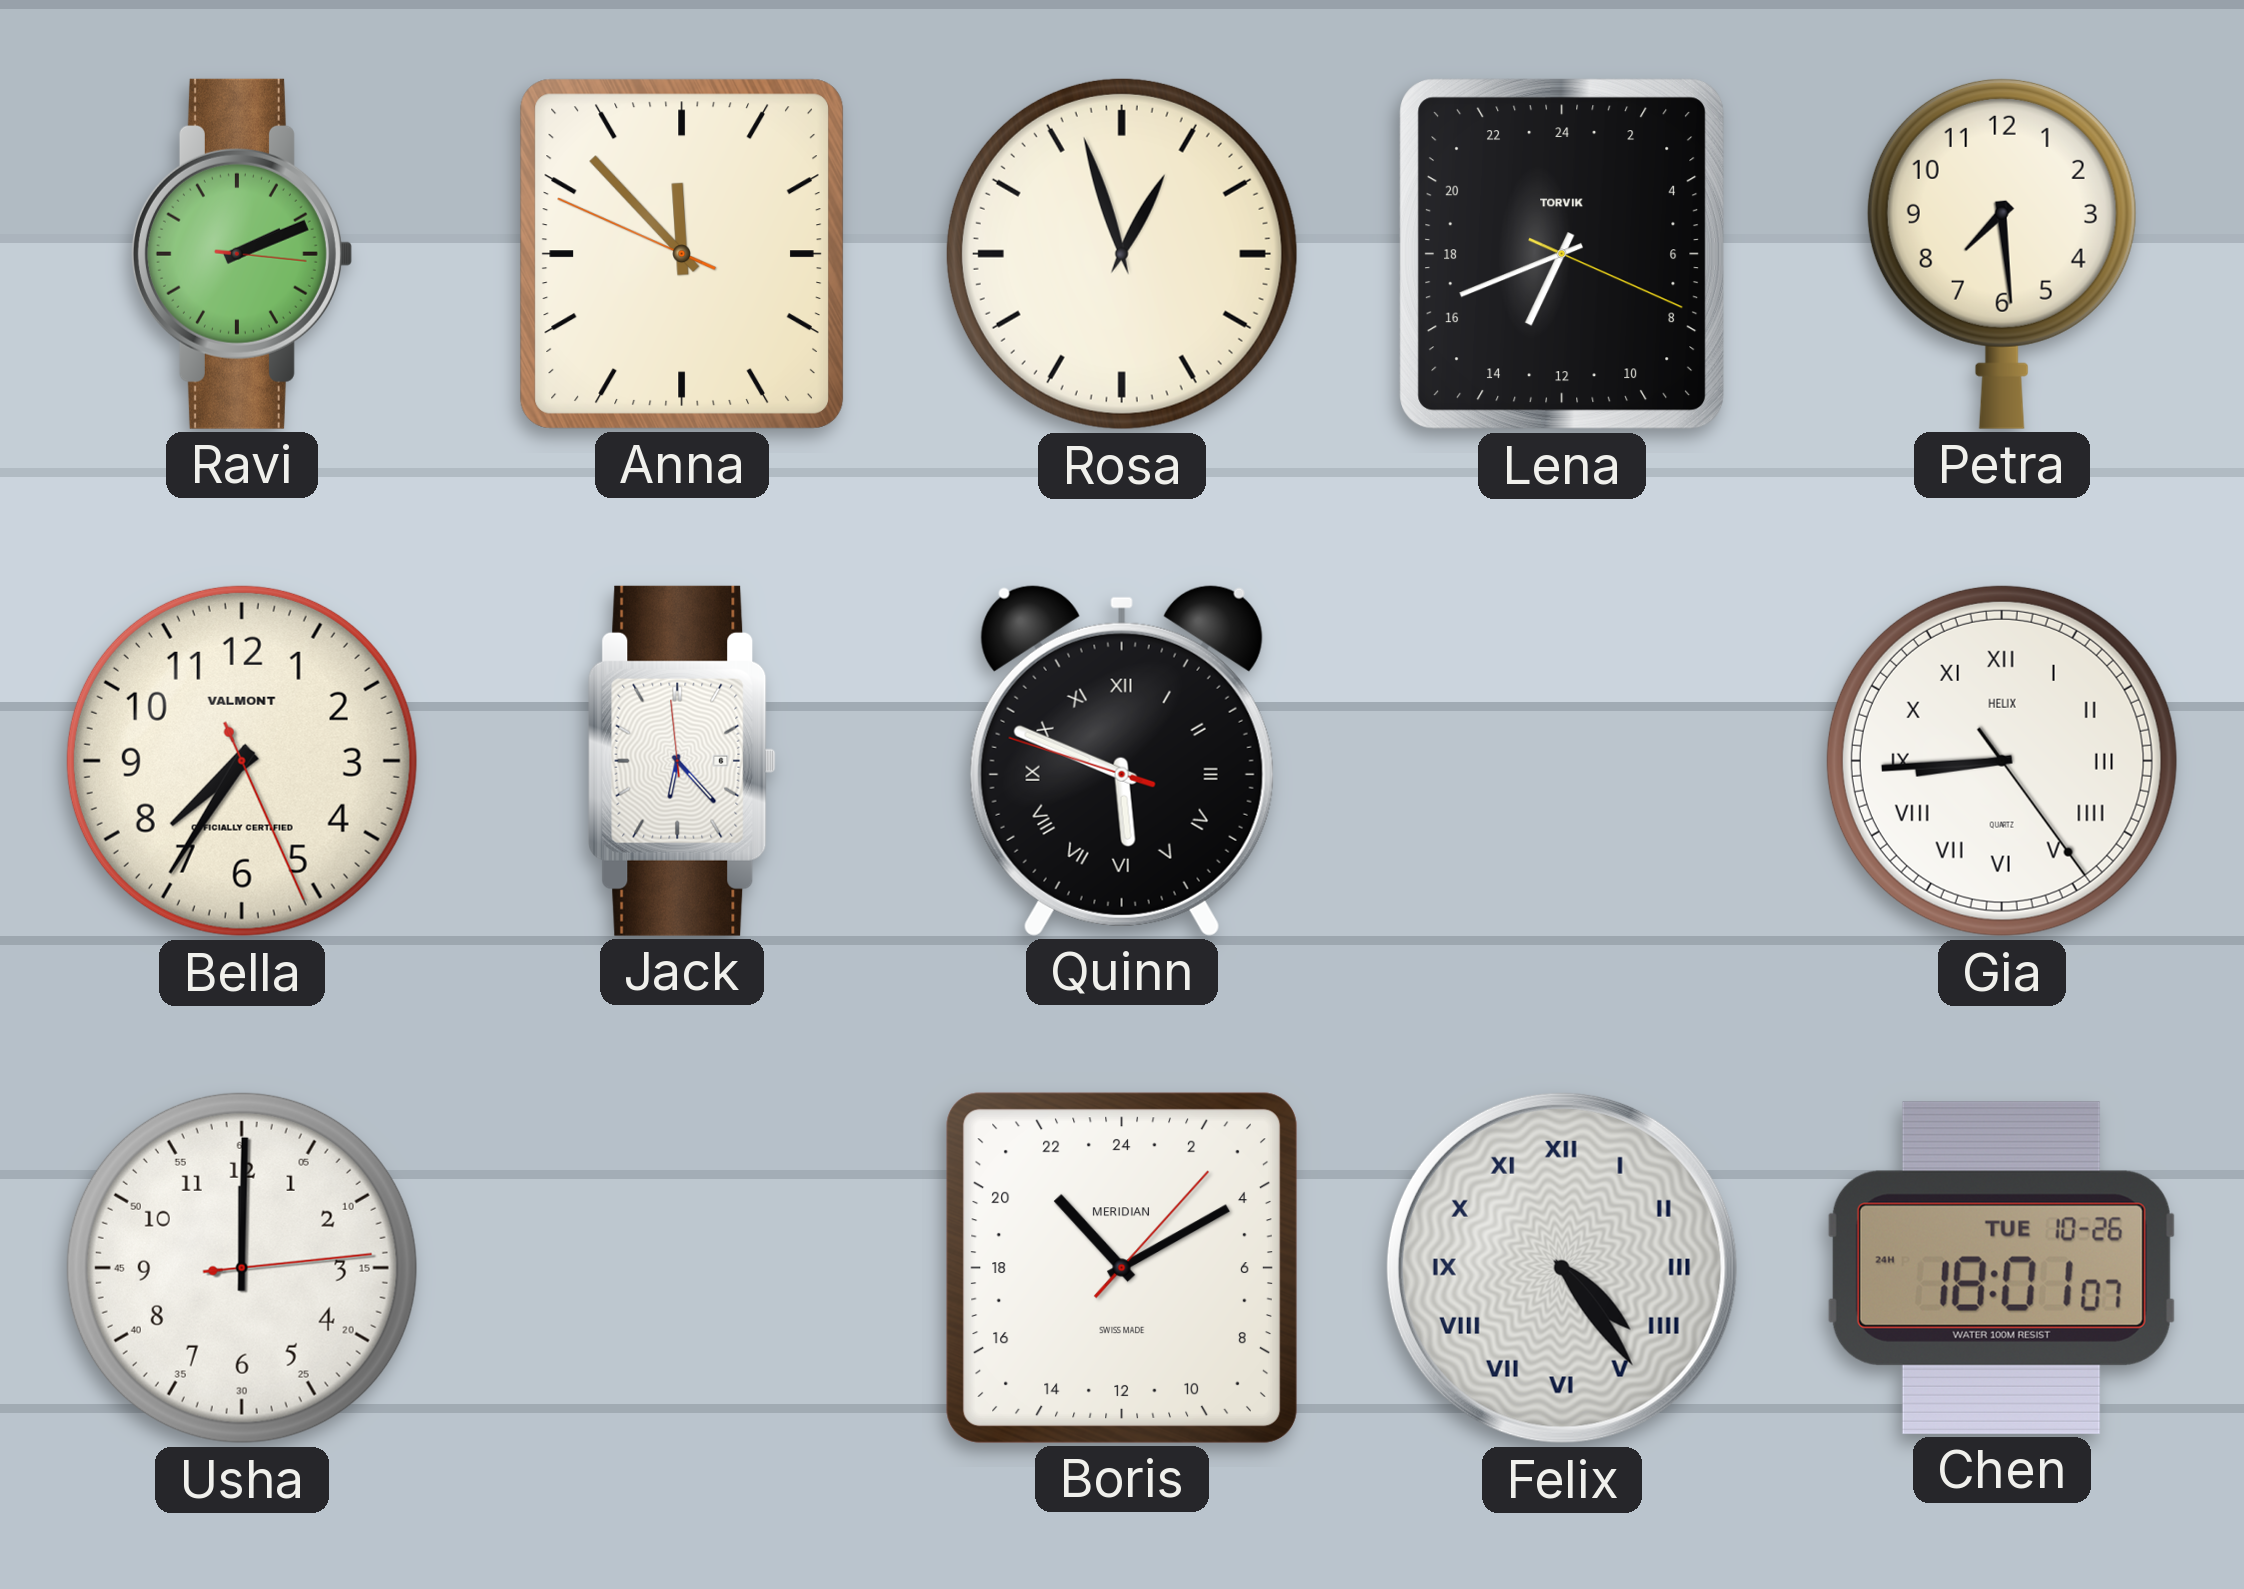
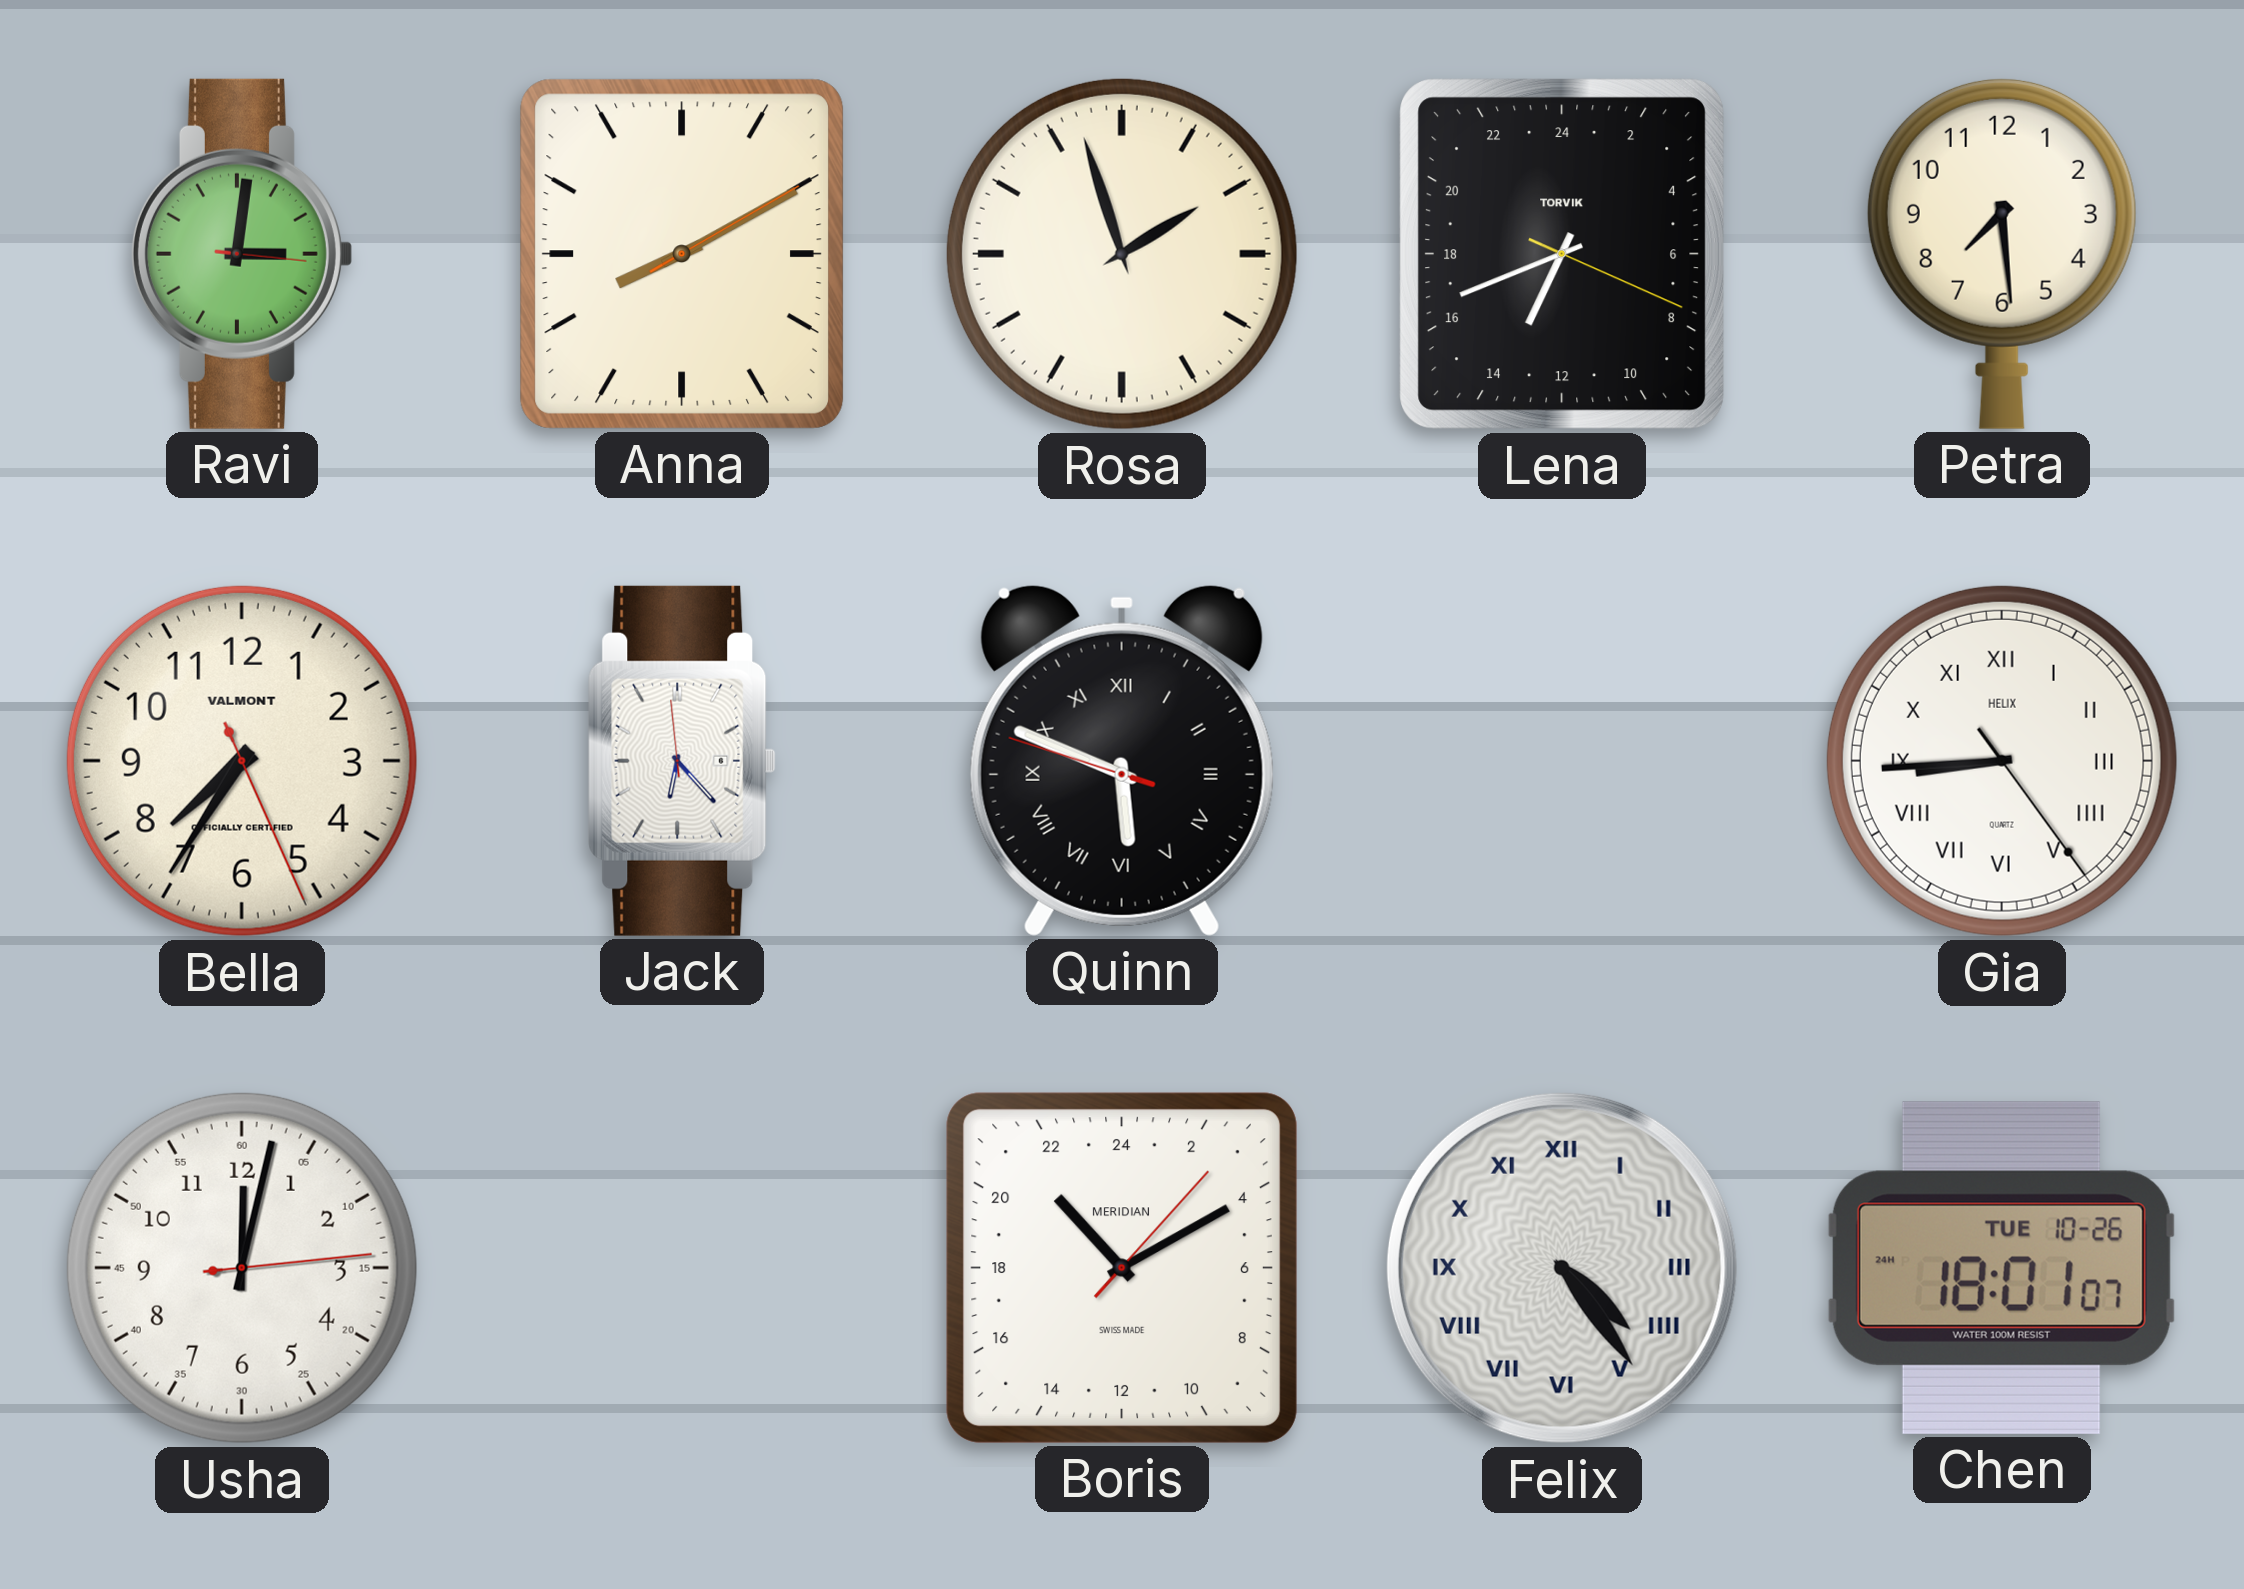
Ravi: 2:11 -> 3:01 (241, 254)
Anna: 11:52 -> 8:10 (682, 254)
Rosa: 12:57 -> 1:57 (1122, 254)
Usha: 12:00 -> 12:02 (242, 1268)
